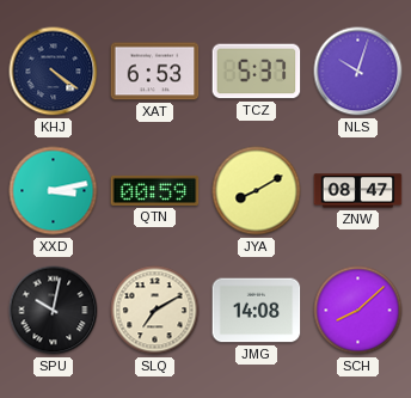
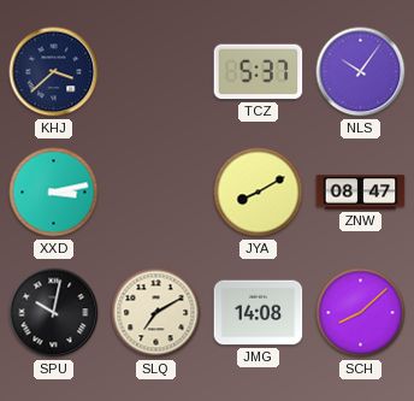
KHJ: 4:21 -> 3:38 (54, 72)
XAT: 6:53 -> none (155, 72)
NLS: 10:03 -> 10:06 (361, 72)
QTN: 00:59 -> none (155, 190)
